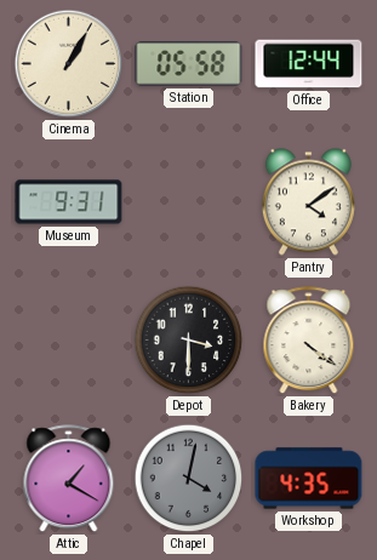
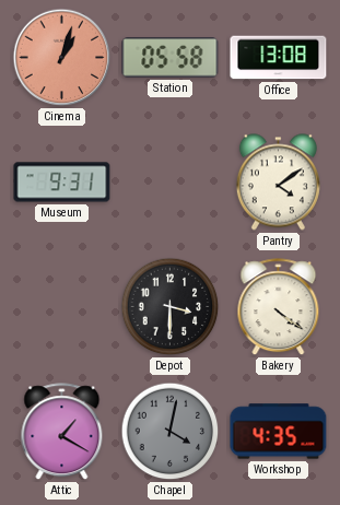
Cinema: 1:05 -> 1:03 (62, 58)
Cinema dial: cream -> salmon (62, 58)
Office: 12:44 -> 13:08 (279, 58)
